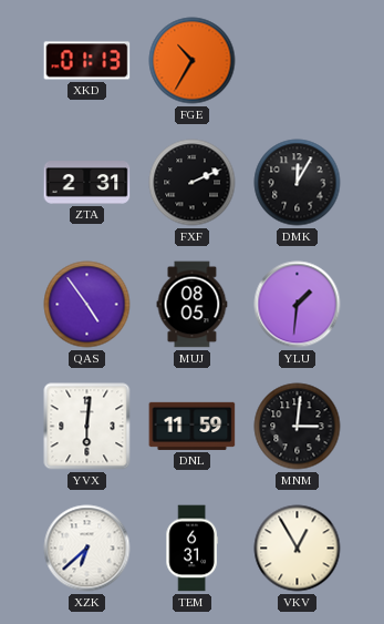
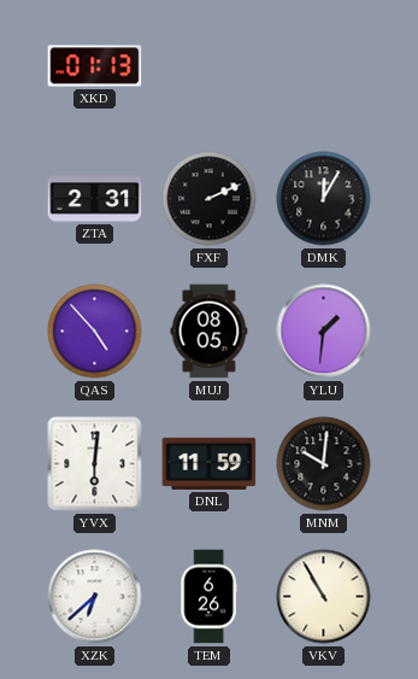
FGE: 10:35 -> none (193, 61)
QAS: 4:54 -> 4:53 (95, 332)
MNM: 3:01 -> 10:01 (324, 464)
TEM: 6:31 -> 6:26 (208, 597)
VKV: 12:55 -> 10:55 (324, 597)
